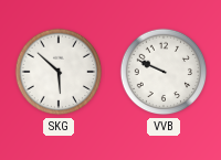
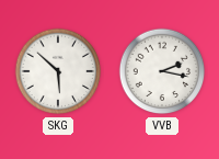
VVB: 9:49 -> 2:17 (162, 71)
